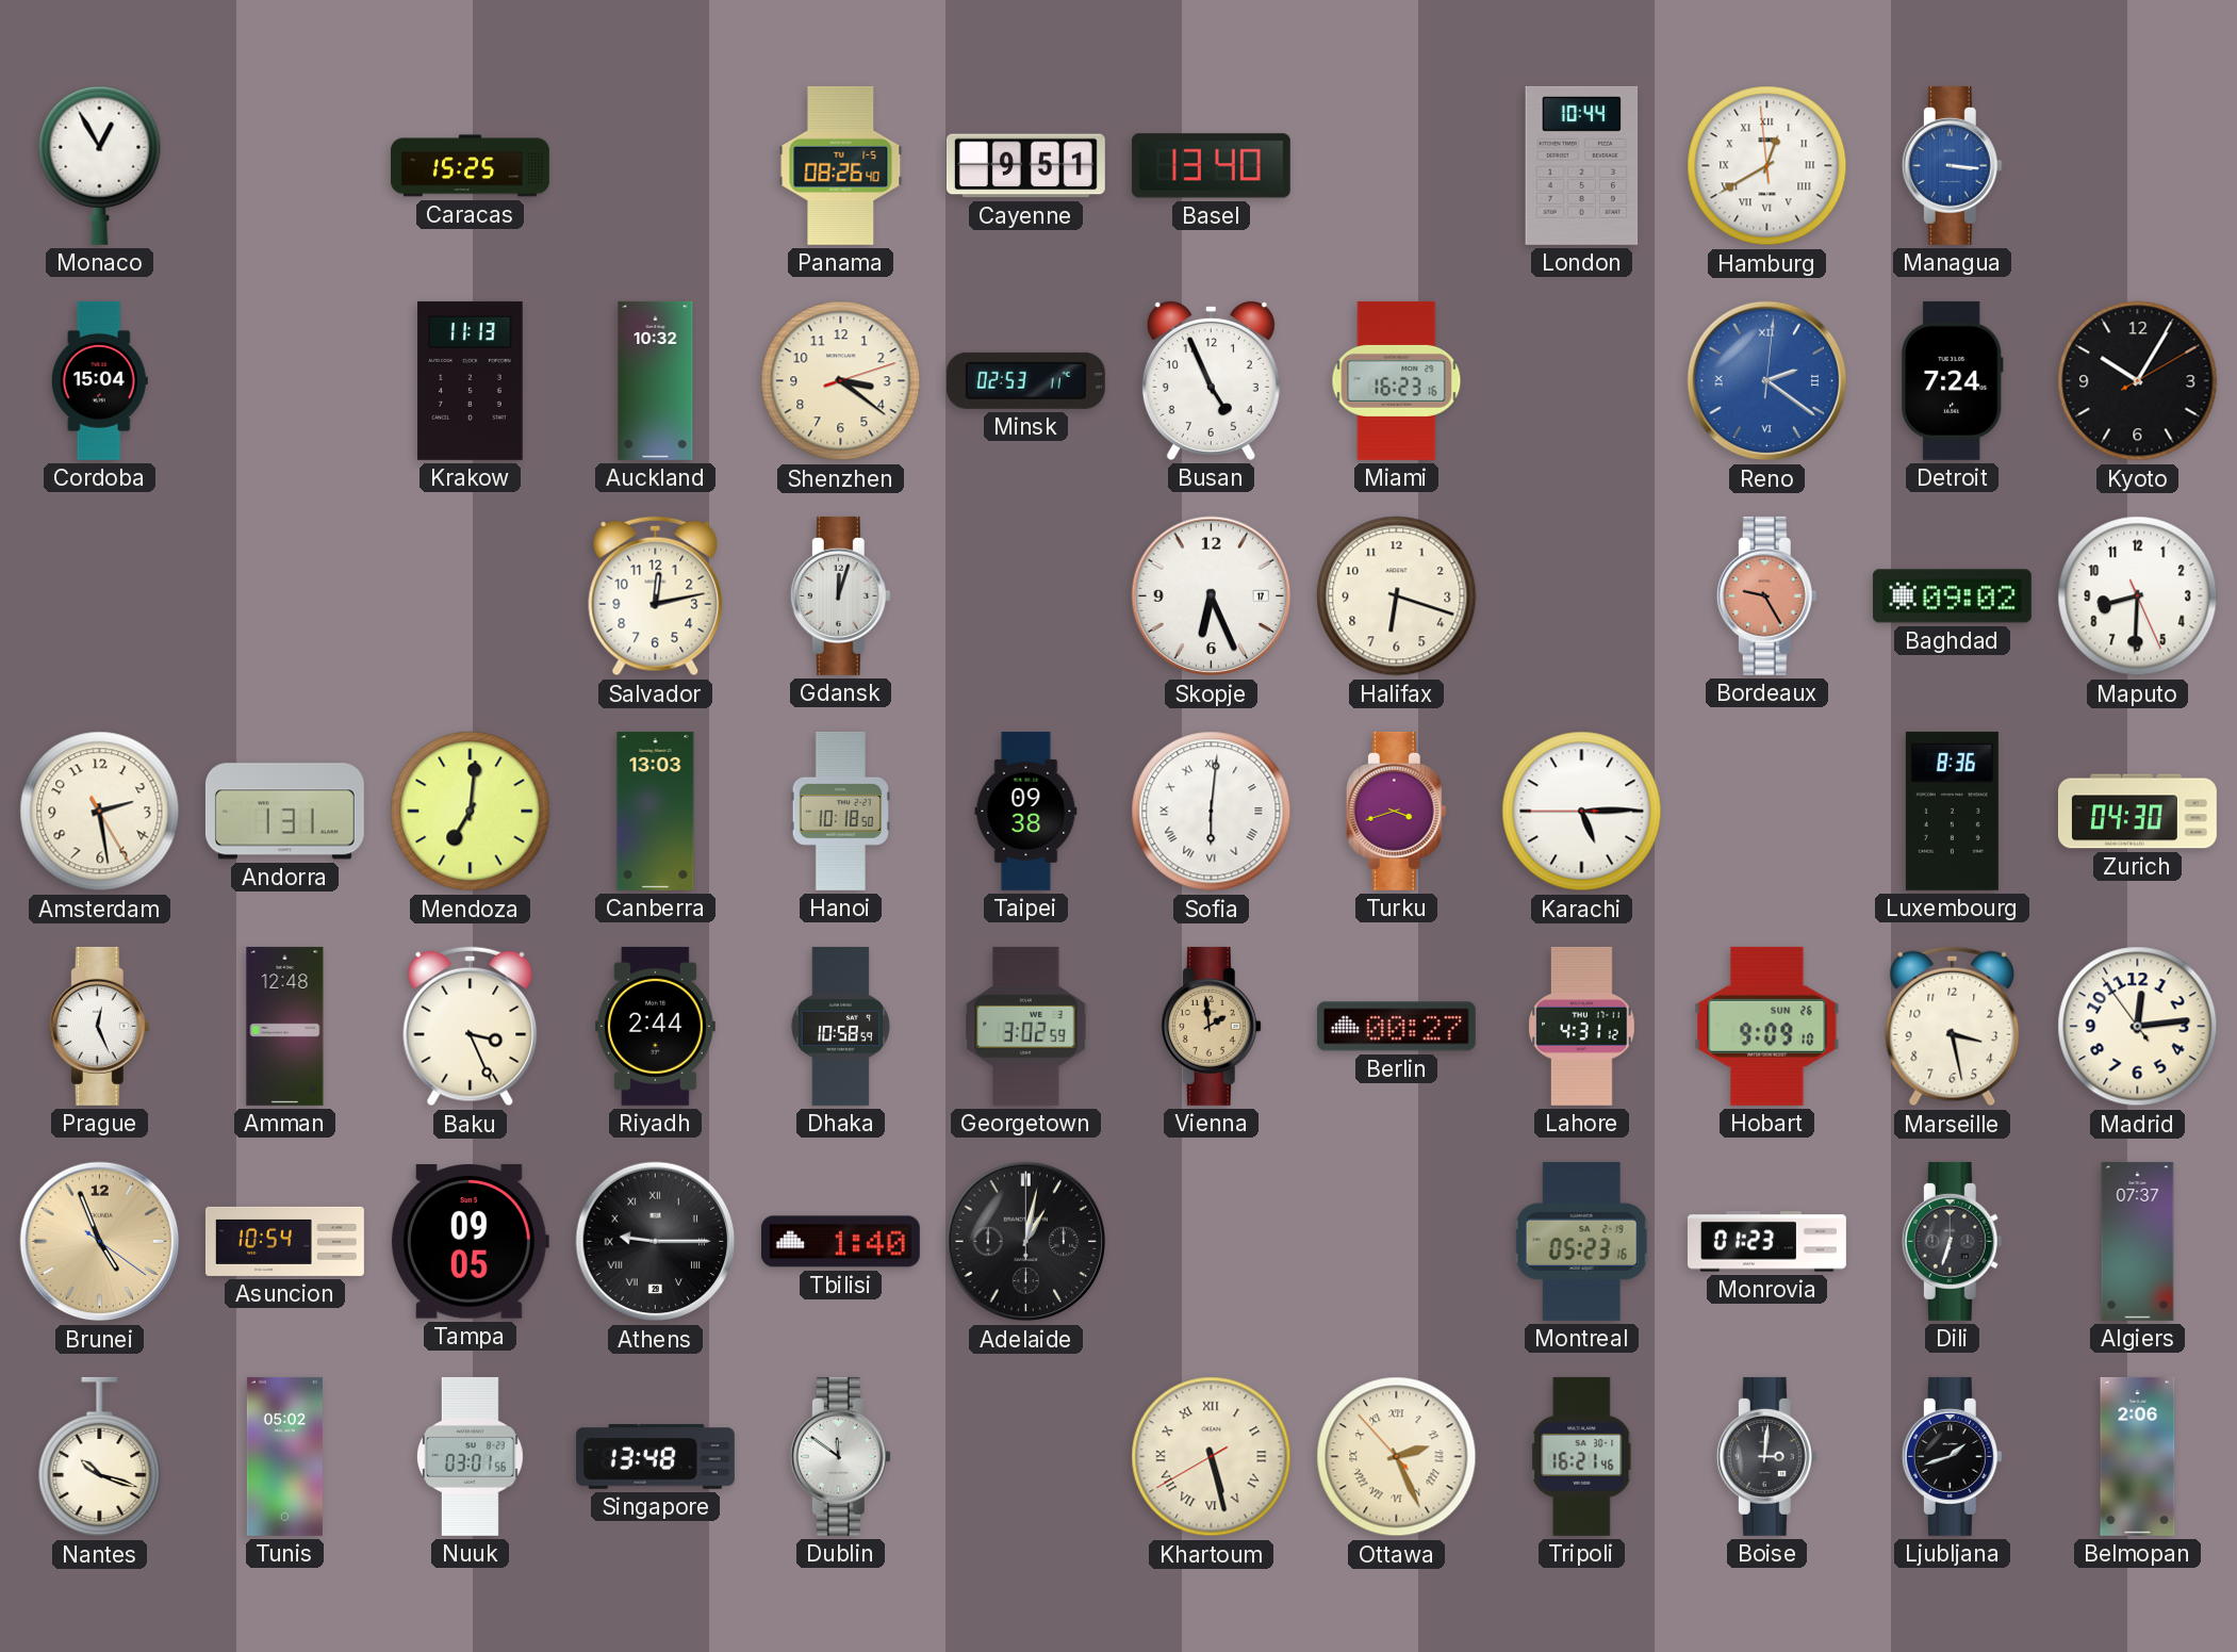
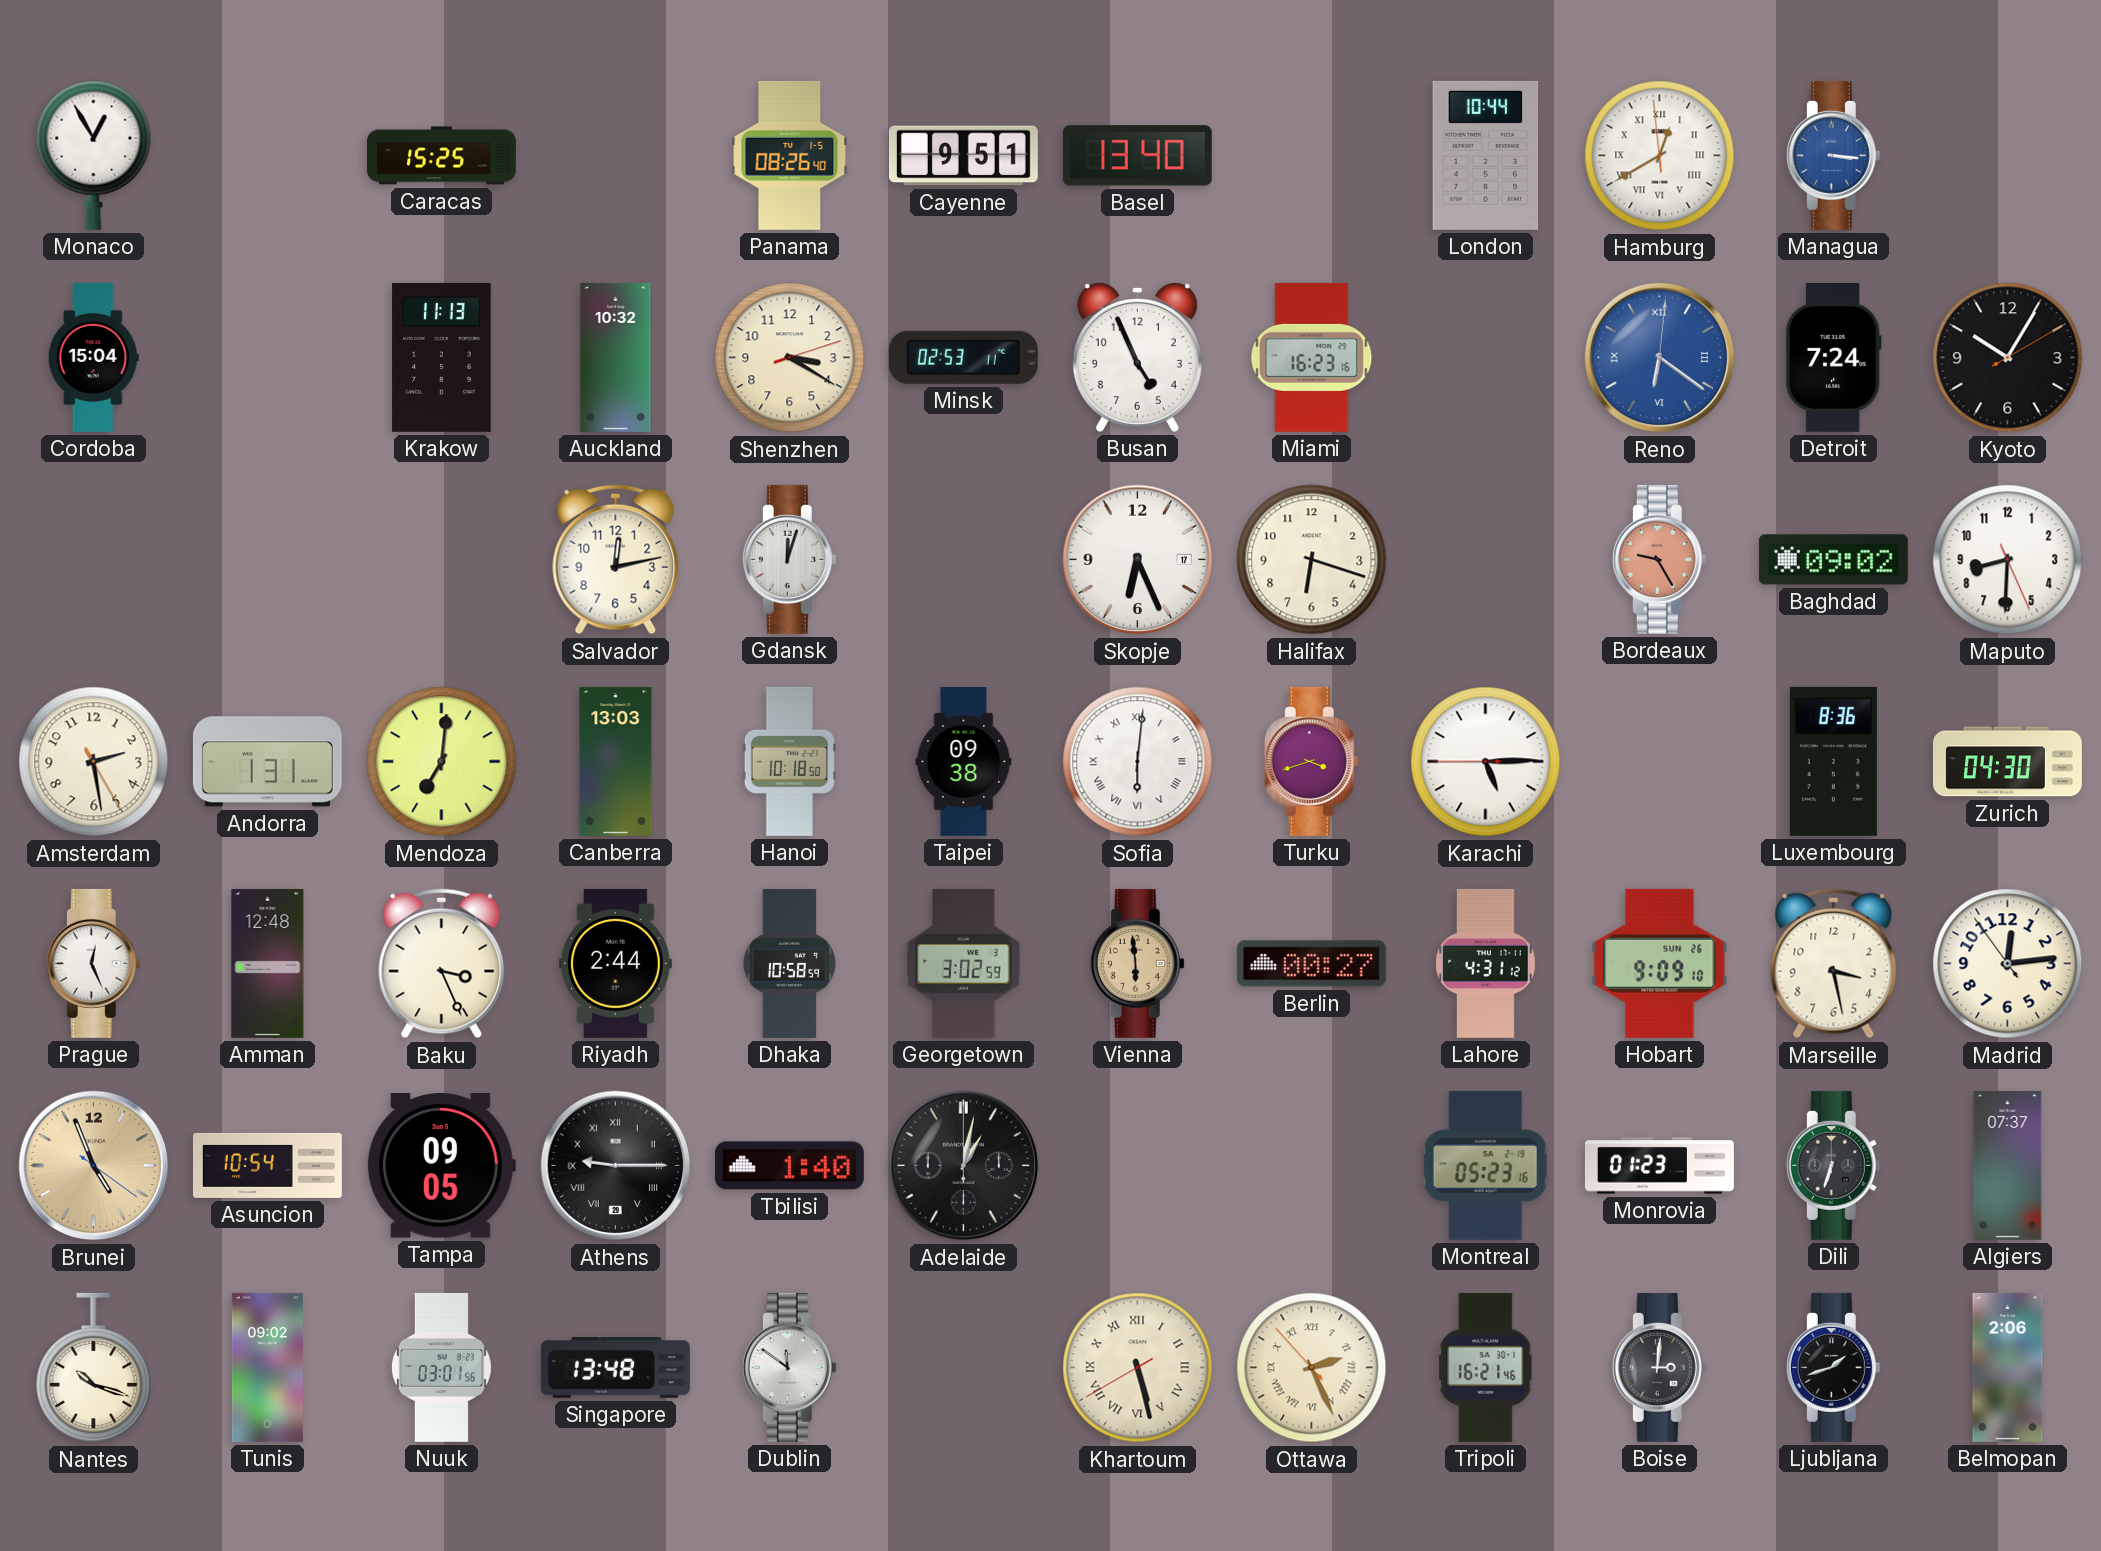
Shenzhen: 3:21 -> 3:20 (790, 358)
Reno: 2:21 -> 6:21 (1660, 358)
Vienna: 1:59 -> 5:59 (1137, 963)
Tunis: 05:02 -> 09:02 (267, 1367)
